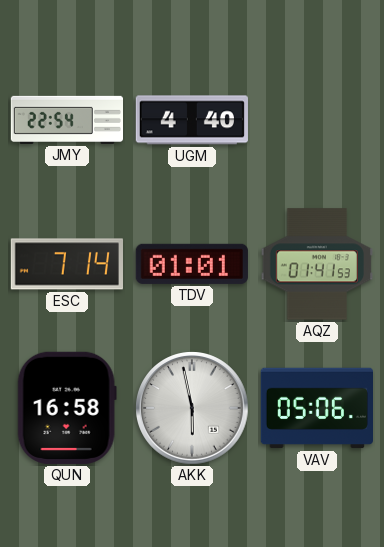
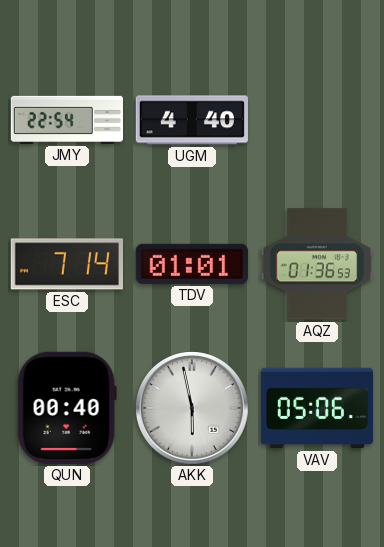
AQZ: 01:41 -> 01:36 (317, 264)
QUN: 16:58 -> 00:40 (67, 408)
